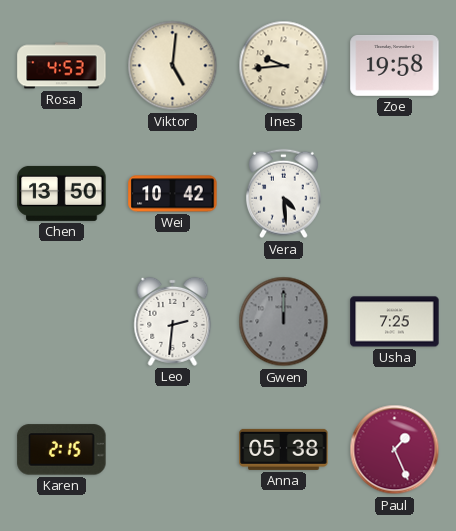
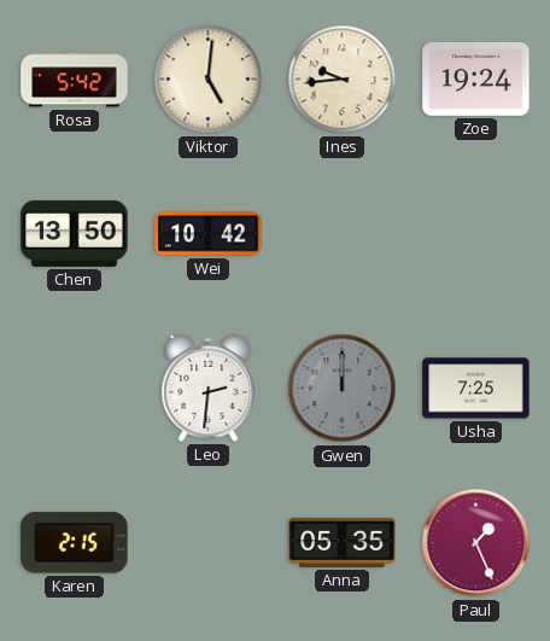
Rosa: 4:53 -> 5:42 (75, 80)
Zoe: 19:58 -> 19:24 (476, 80)
Vera: 4:29 -> none (283, 194)
Anna: 05:38 -> 05:35 (343, 542)
